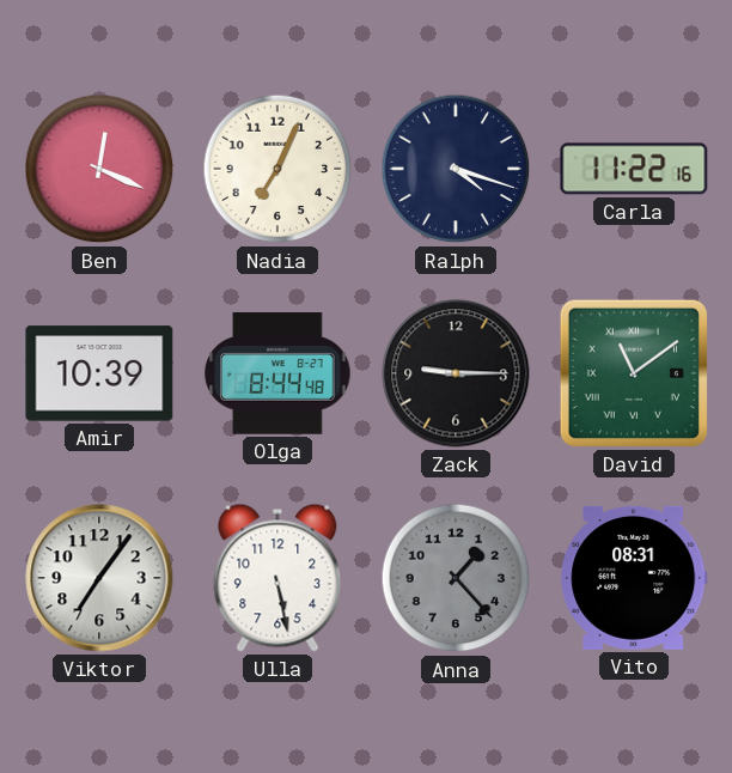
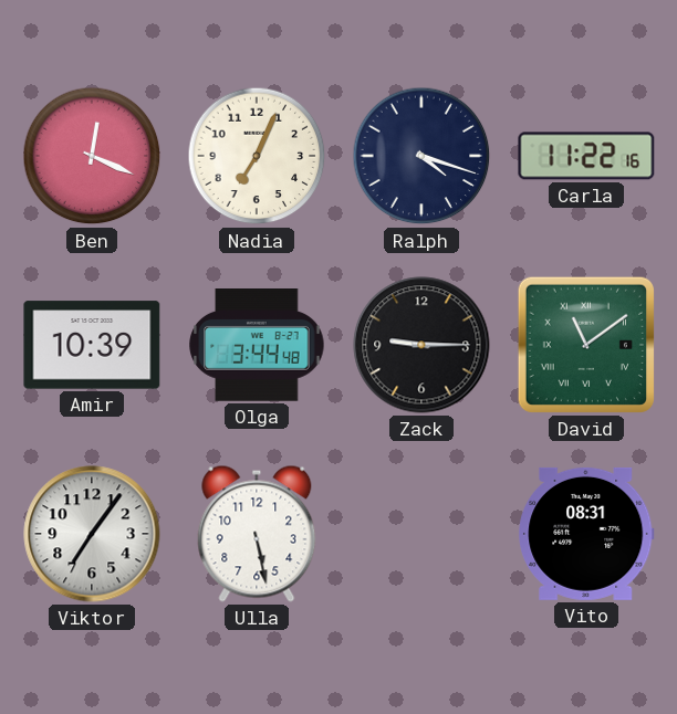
Olga: 8:44 -> 3:44 (257, 346)
Anna: 1:23 -> none (456, 578)
